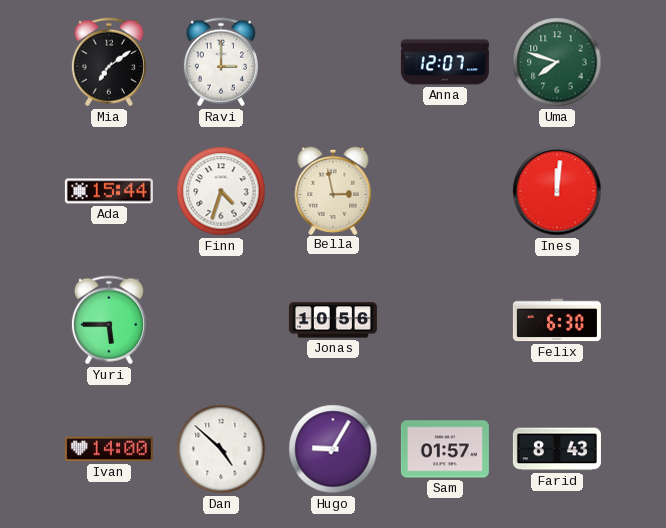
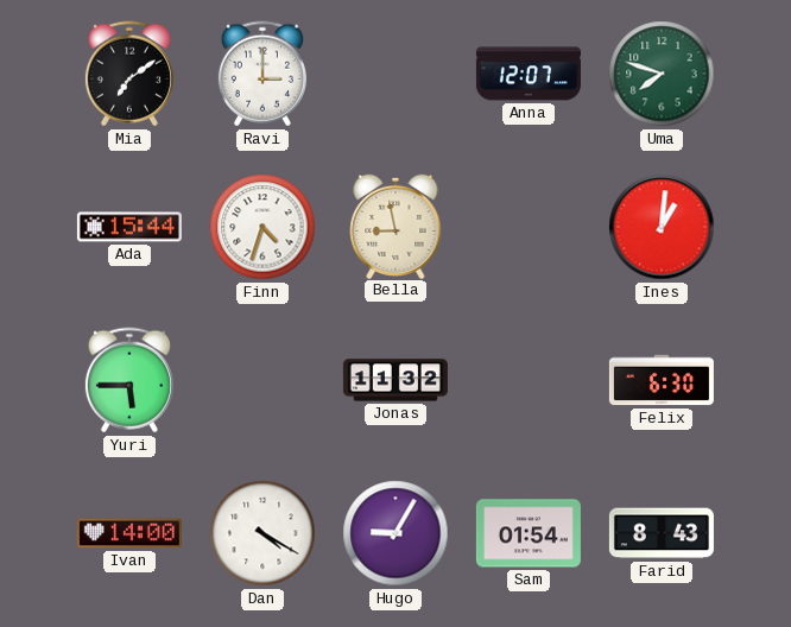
Bella: 2:58 -> 8:58 (395, 226)
Ines: 12:01 -> 1:01 (662, 227)
Jonas: 10:56 -> 11:32 (395, 380)
Dan: 4:52 -> 4:20 (262, 533)
Sam: 01:57 -> 01:54 (529, 533)
